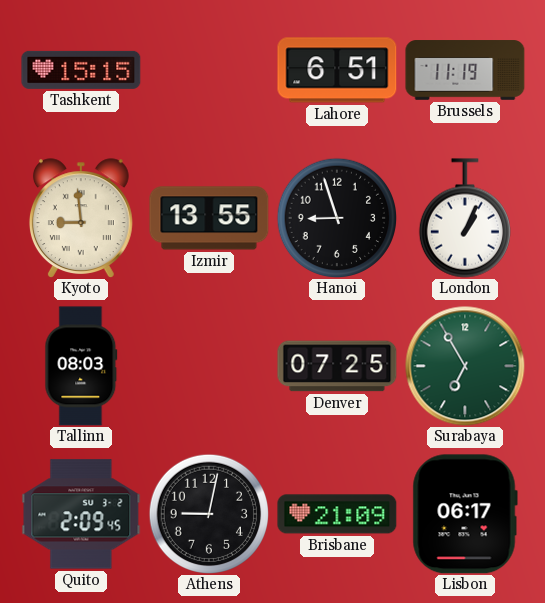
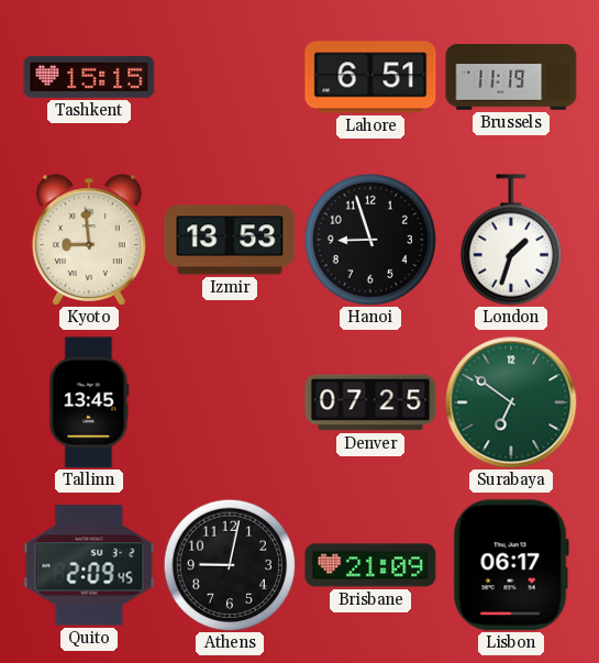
Izmir: 13:55 -> 13:53 (230, 240)
London: 1:04 -> 1:33 (511, 240)
Tallinn: 08:03 -> 13:45 (89, 402)
Surabaya: 6:55 -> 6:51 (511, 402)
